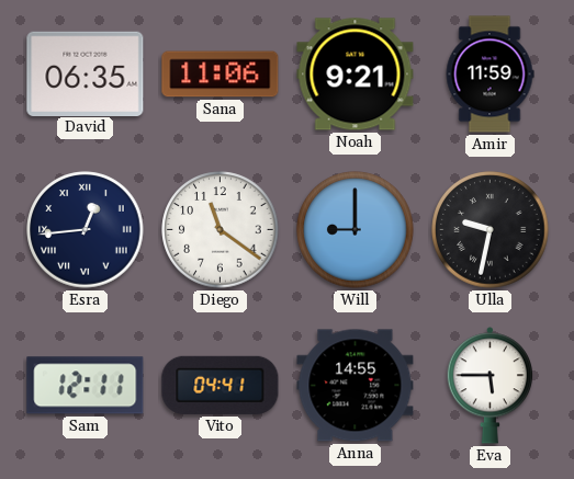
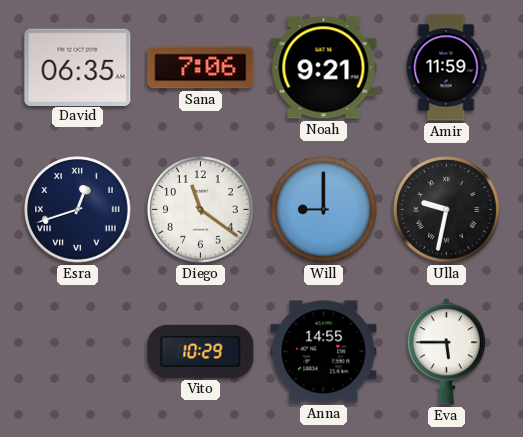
Sana: 11:06 -> 7:06 (201, 68)
Esra: 12:44 -> 12:42 (78, 210)
Sam: 12:11 -> none (86, 386)
Vito: 04:41 -> 10:29 (201, 351)
